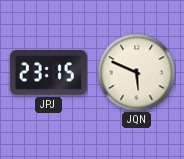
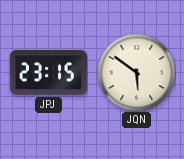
JQN: 5:49 -> 5:51 (136, 72)
